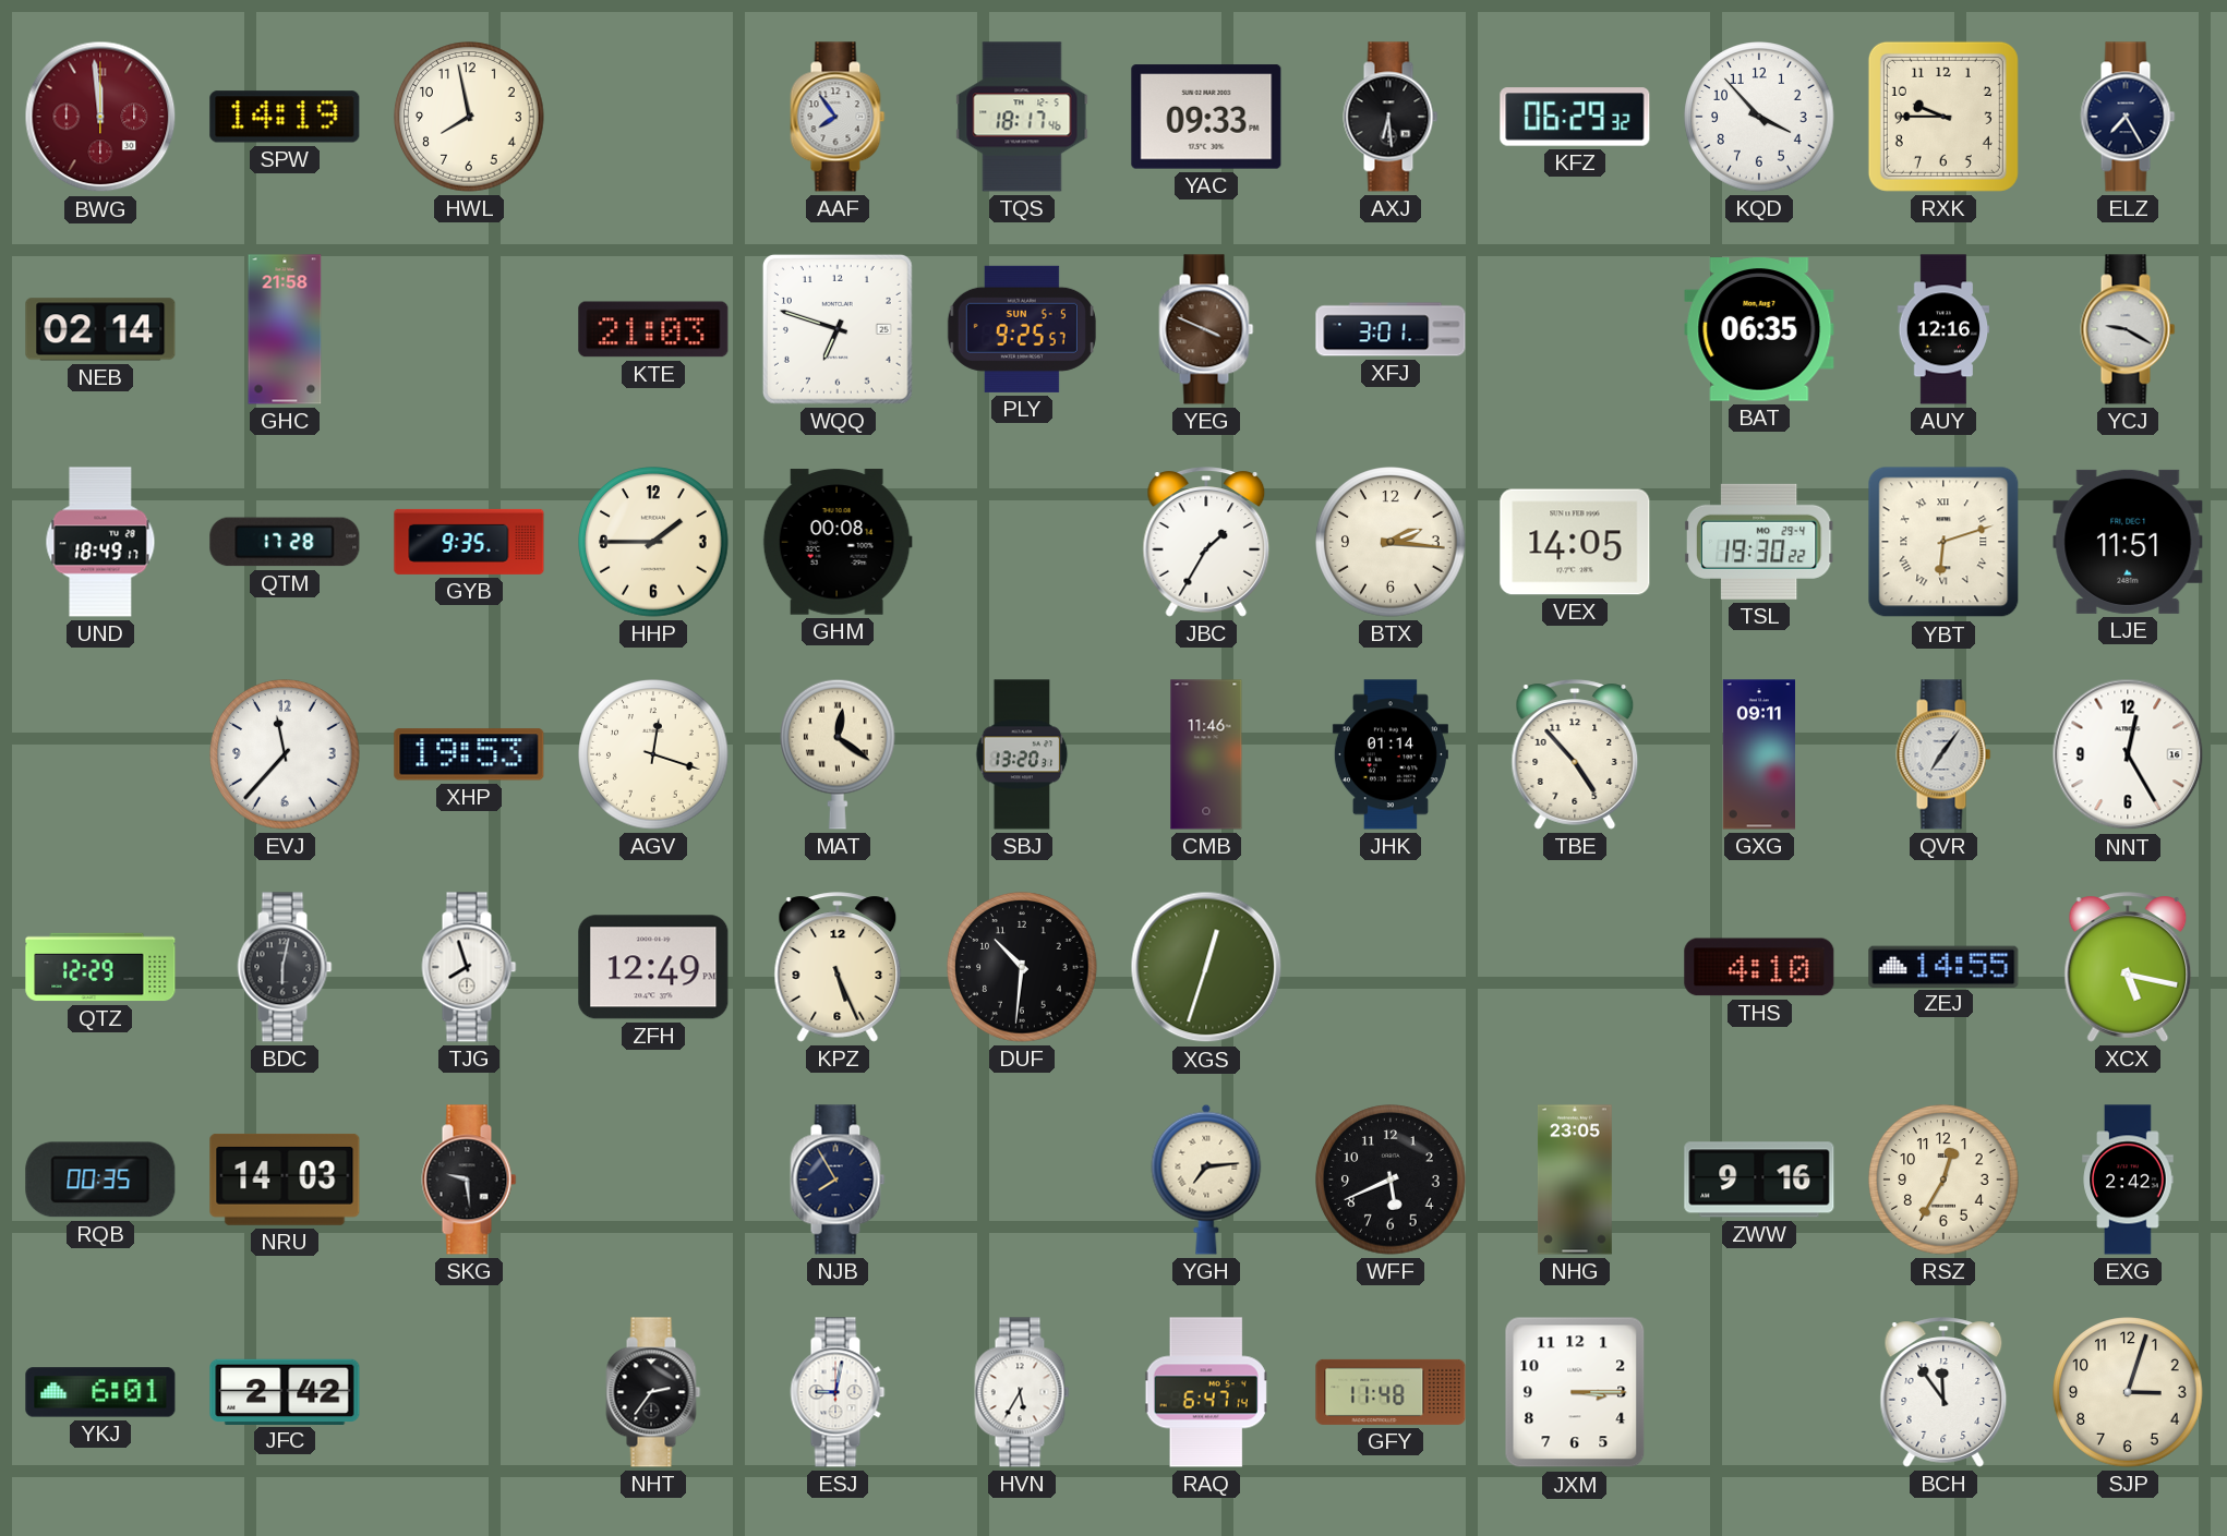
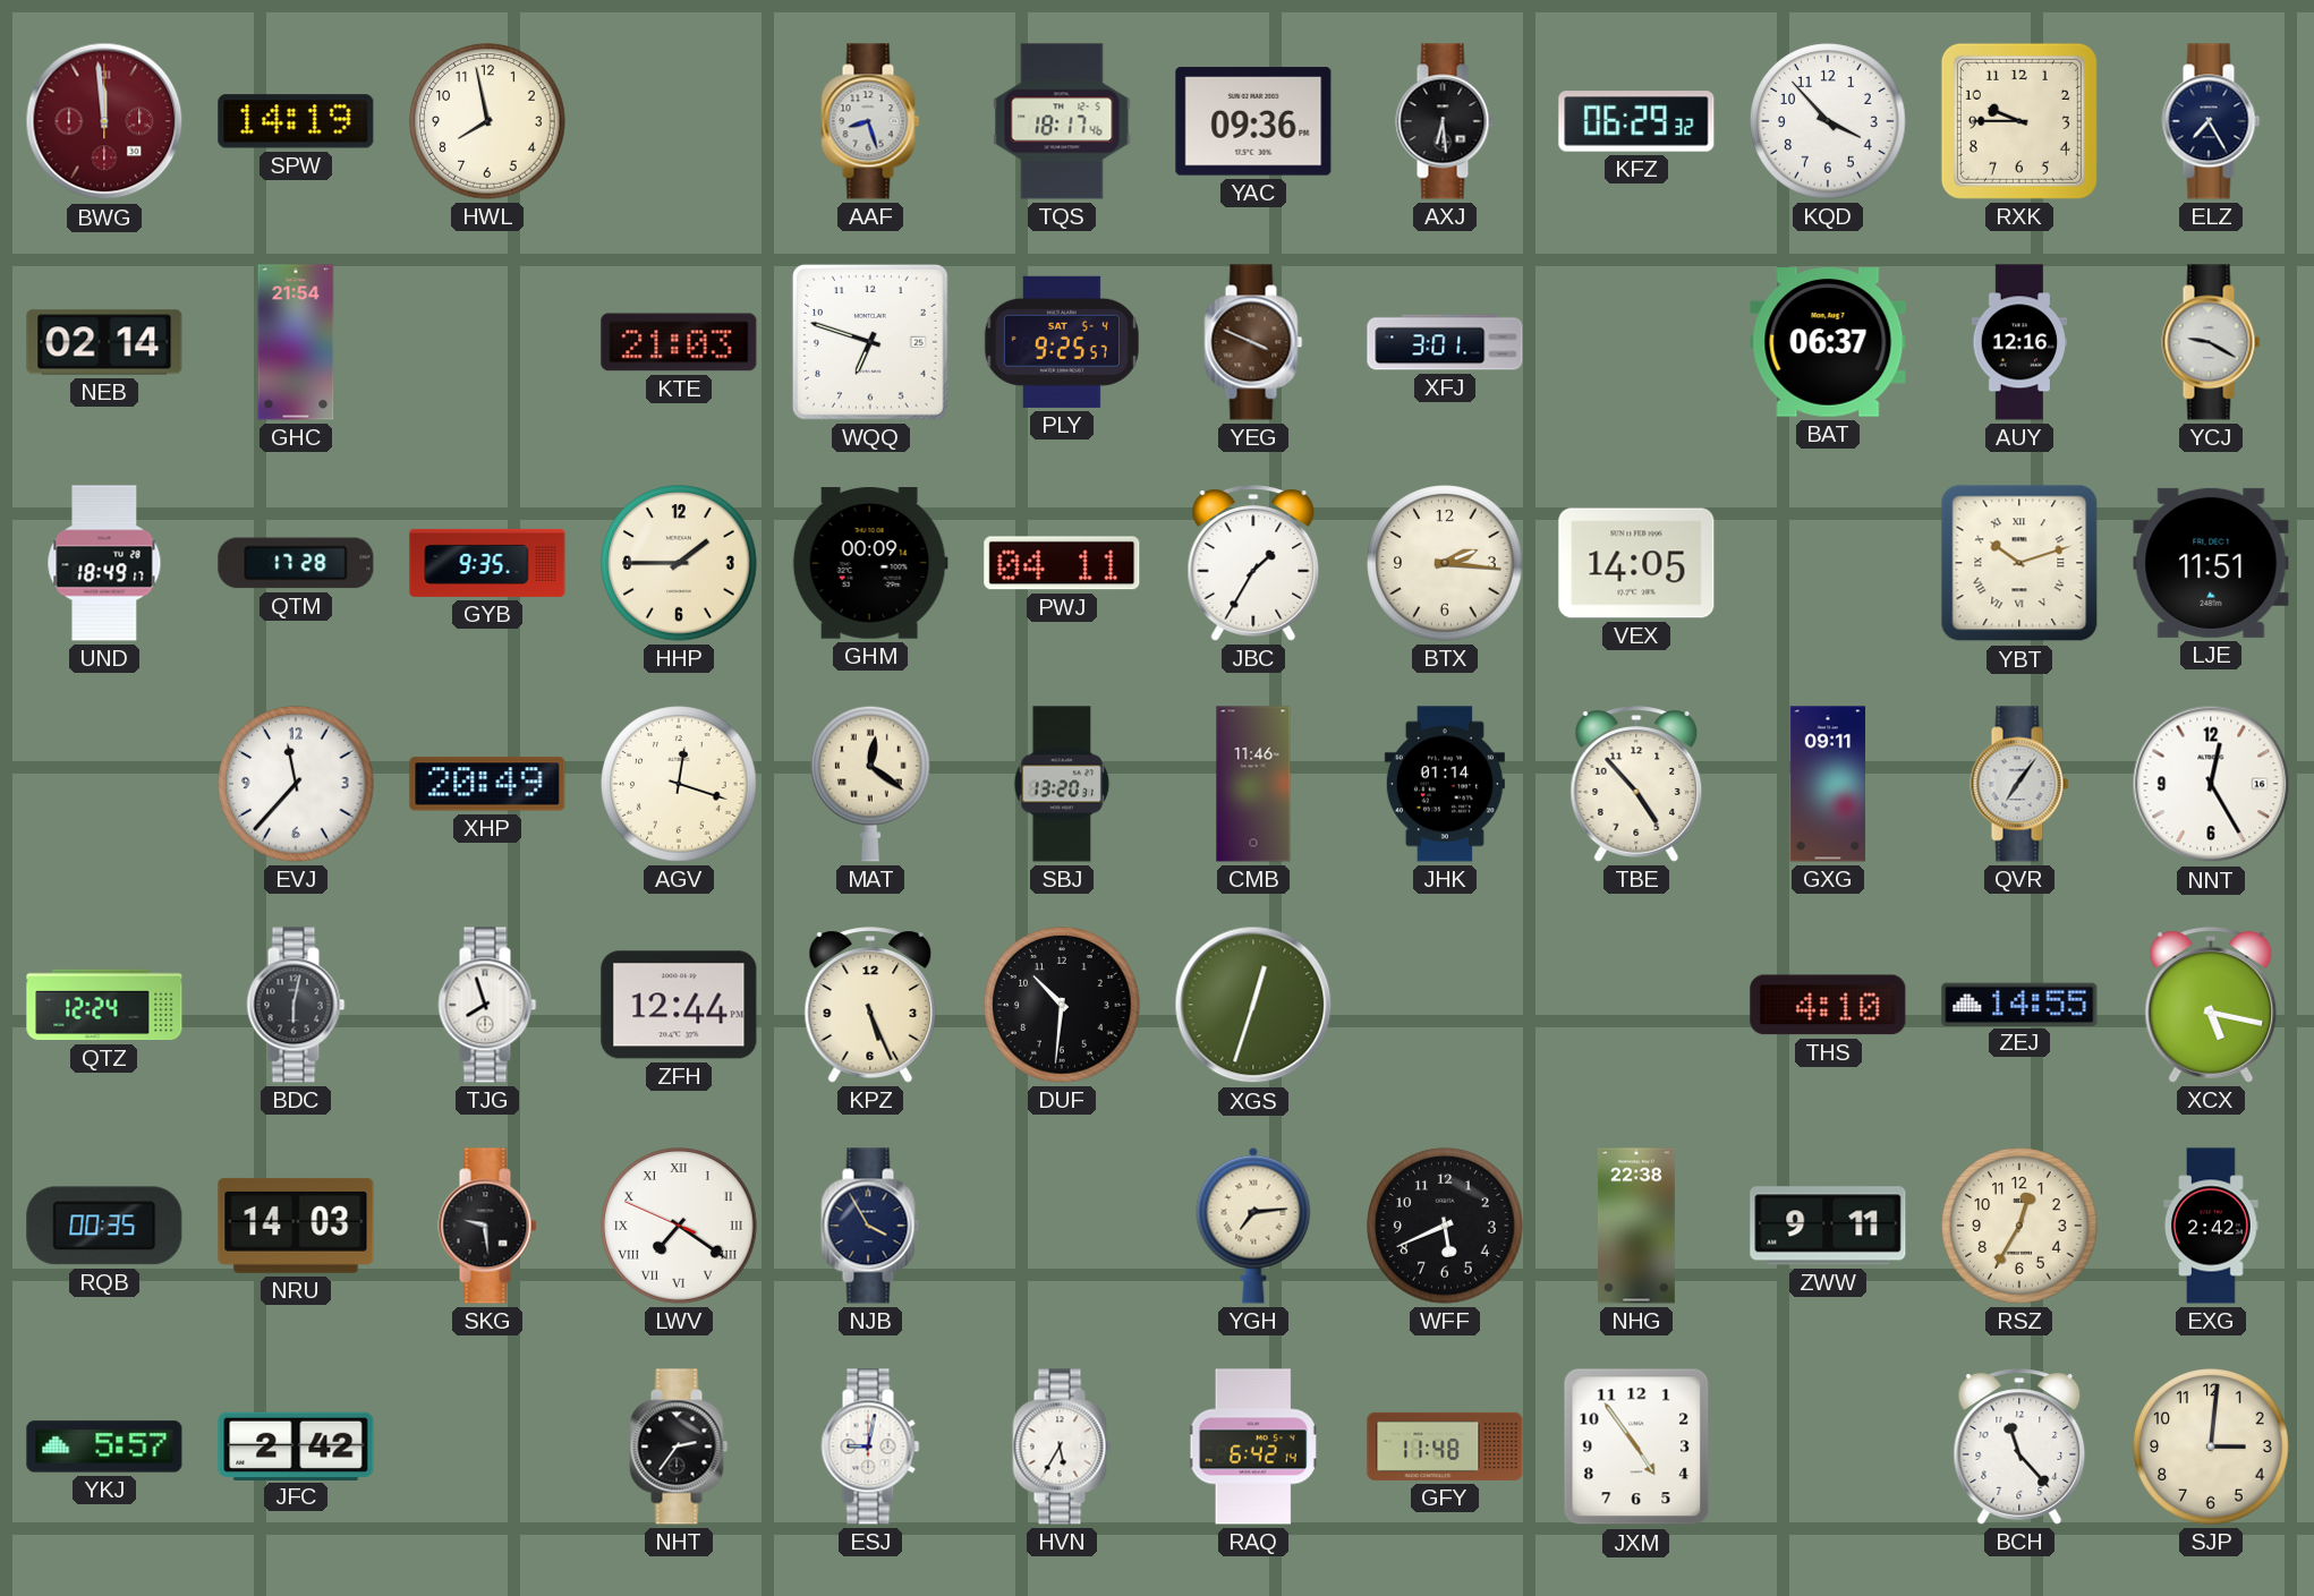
AAF: 7:54 -> 8:27 (870, 121)
YAC: 09:33 -> 09:36 (1253, 121)
GHC: 21:58 -> 21:54 (296, 342)
PLY date: SUN 5-5 -> SAT 5-4 (1062, 342)
BAT: 06:35 -> 06:37 (1828, 342)
GHM: 00:08 -> 00:09 (870, 563)
PWJ: none -> 04:11 (1062, 563)
TSL: 19:30 -> none (1759, 542)
YBT: 6:12 -> 10:12 (2019, 563)
XHP: 19:53 -> 20:49 (487, 784)
QTZ: 12:29 -> 12:24 (104, 1005)
ZFH: 12:49 -> 12:44 (679, 1005)
LWV: none -> 7:20 (679, 1226)
NJB: 7:55 -> 3:55 (870, 1226)
NHG: 23:05 -> 22:38 (1636, 1226)
ZWW: 9:16 -> 9:11 (1828, 1226)
YKJ: 6:01 -> 5:57 (104, 1446)
RAQ: 6:47 -> 6:42 (1253, 1446)
JXM: 3:15 -> 4:54 (1636, 1446)
BCH: 11:54 -> 11:23 (2019, 1446)
SJP: 3:03 -> 3:01 (2211, 1446)
